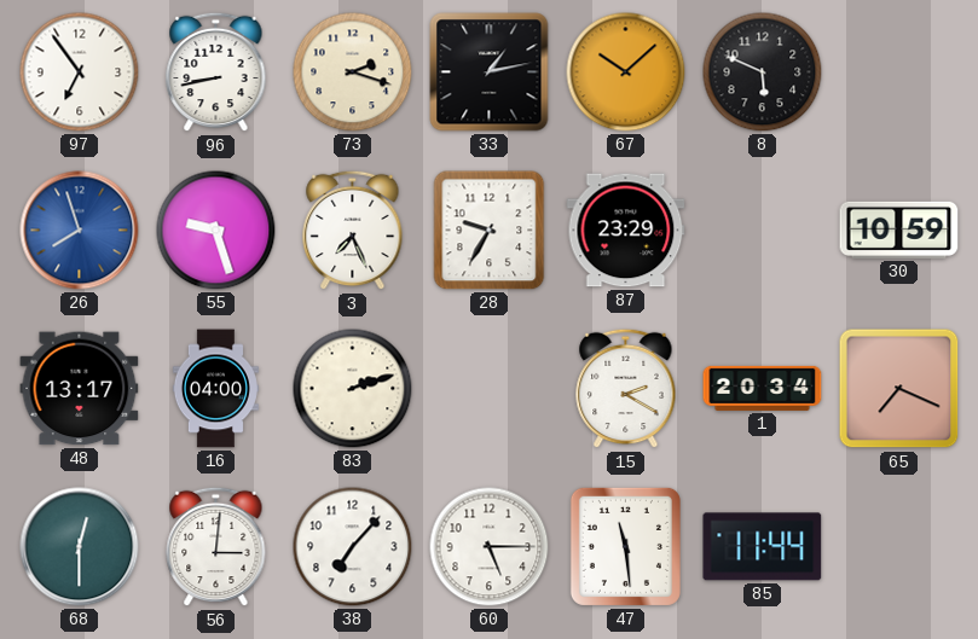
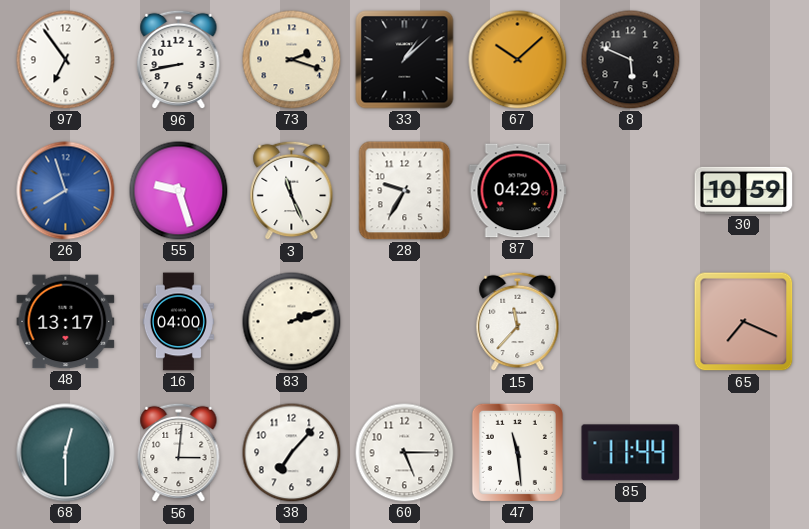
33: 1:13 -> 1:08 (405, 60)
3: 7:26 -> 11:26 (292, 191)
87: 23:29 -> 04:29 (518, 191)
15: 2:20 -> 11:37 (518, 322)
1: 20:34 -> none (763, 388)
